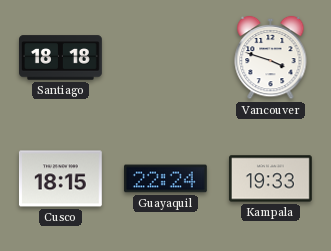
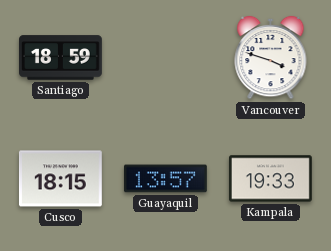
Santiago: 18:18 -> 18:59 (61, 58)
Guayaquil: 22:24 -> 13:57 (165, 179)
